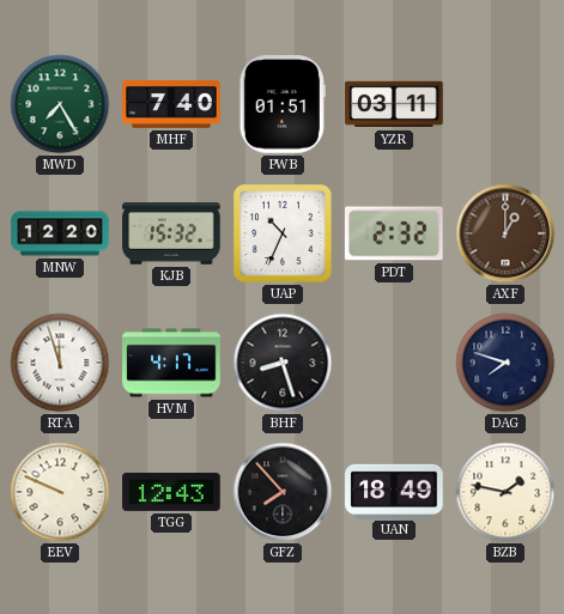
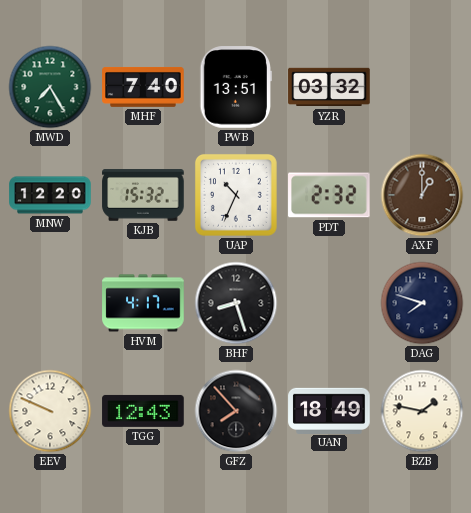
PWB: 01:51 -> 13:51 (236, 87)
YZR: 03:11 -> 03:32 (329, 87)
RTA: 11:57 -> none (60, 363)
